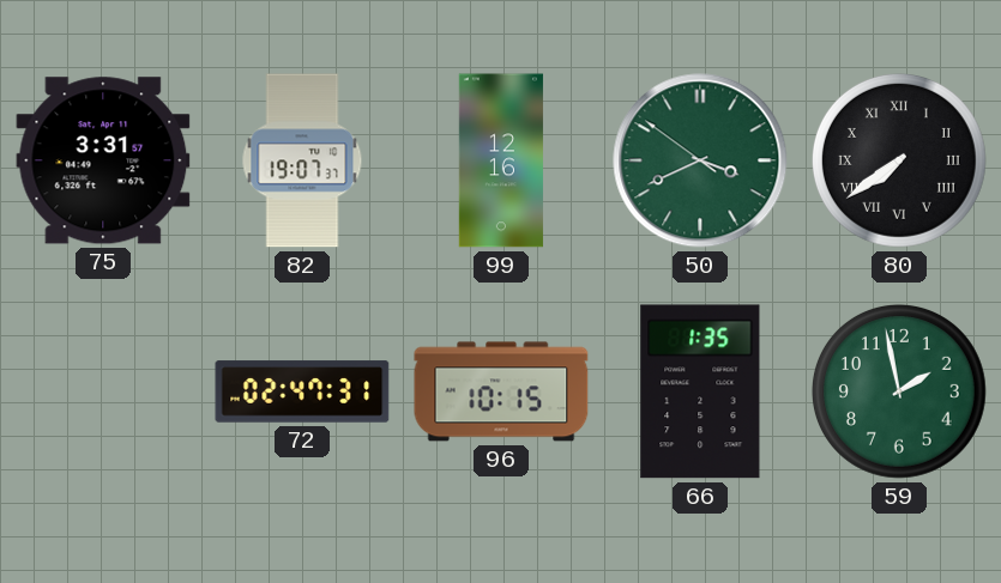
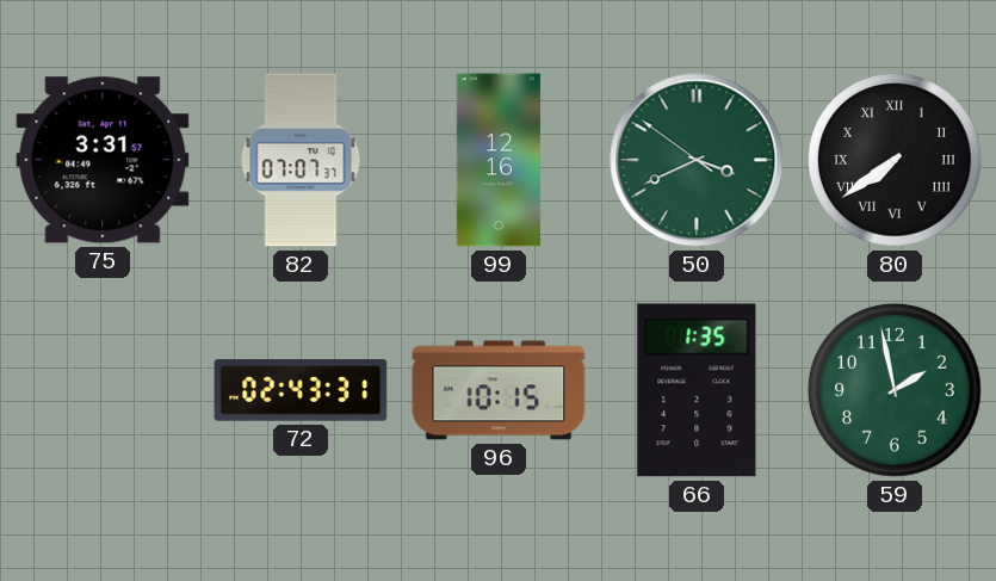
82: 19:07 -> 07:07 (301, 160)
72: 02:47 -> 02:43 (301, 390)
